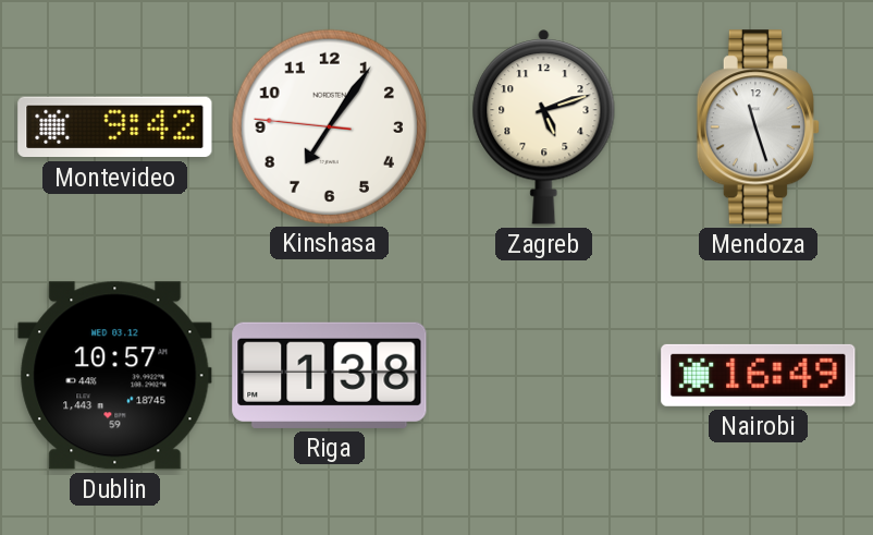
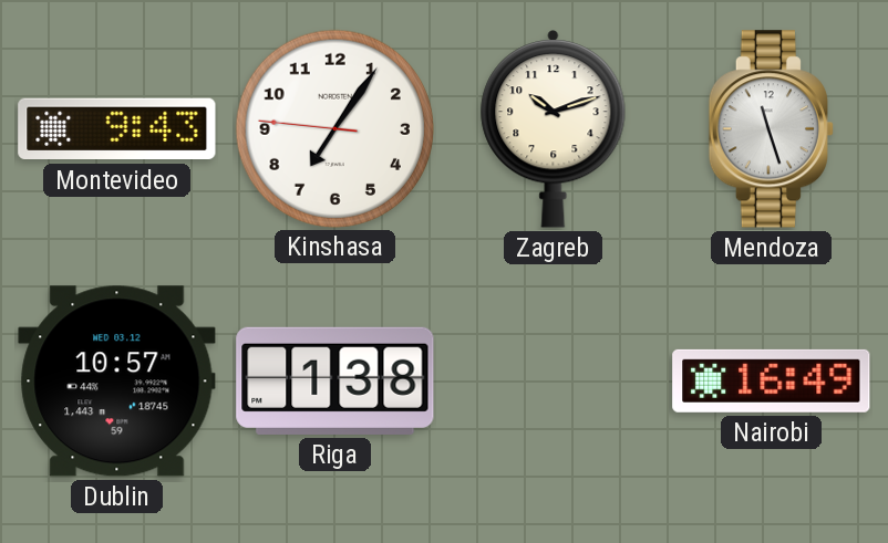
Montevideo: 9:42 -> 9:43 (117, 129)
Zagreb: 5:12 -> 10:12 (554, 129)
